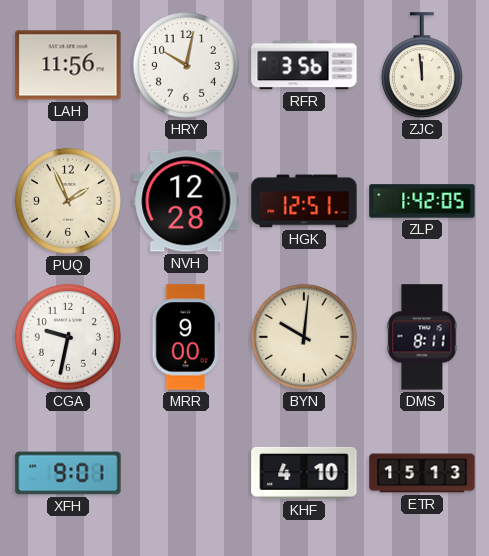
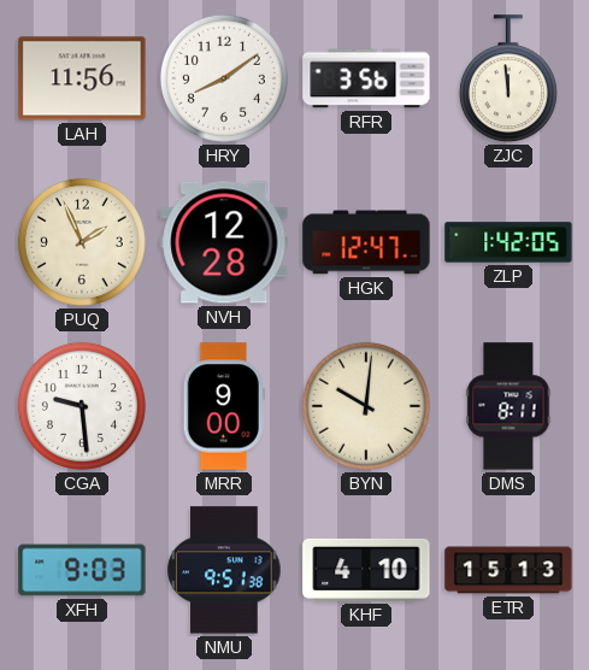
HRY: 10:02 -> 8:09 (224, 78)
HGK: 12:51 -> 12:47 (366, 242)
CGA: 9:32 -> 9:29 (82, 406)
XFH: 9:01 -> 9:03 (82, 570)
NMU: none -> 9:51 (224, 570)
